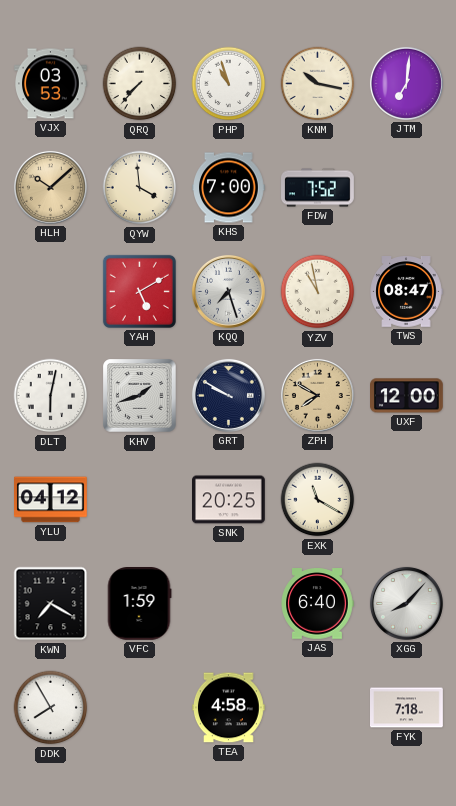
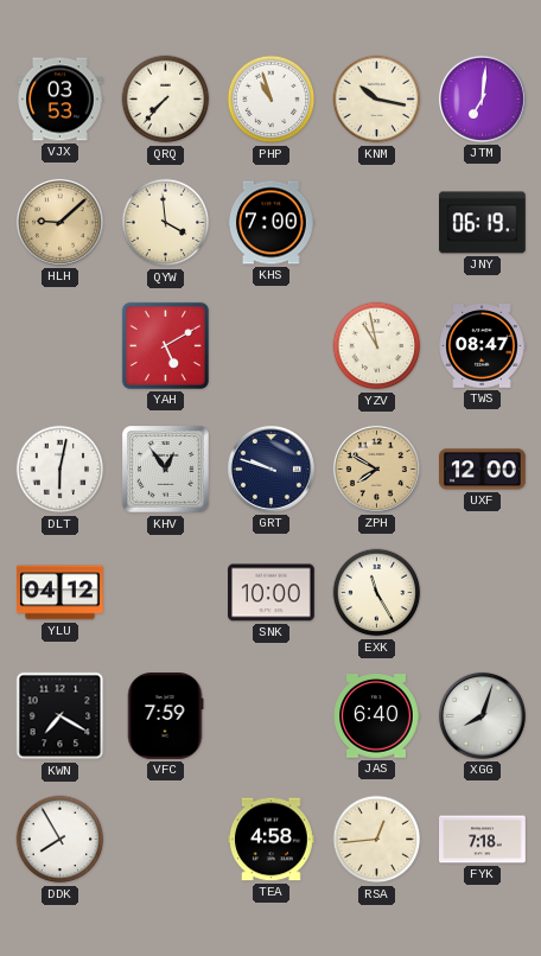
HLH: 10:08 -> 9:08 (59, 222)
FDW: 7:52 -> none (318, 188)
JNY: none -> 06:19 (483, 223)
KQQ: 7:27 -> none (228, 291)
KHV: 1:42 -> 12:54 (166, 470)
GRT: 9:50 -> 9:48 (270, 469)
SNK: 20:25 -> 10:00 (272, 593)
EXK: 11:20 -> 11:25 (377, 593)
VFC: 1:59 -> 7:59 (165, 716)
XGG: 8:07 -> 8:03 (482, 715)
RSA: none -> 12:44 (377, 840)
